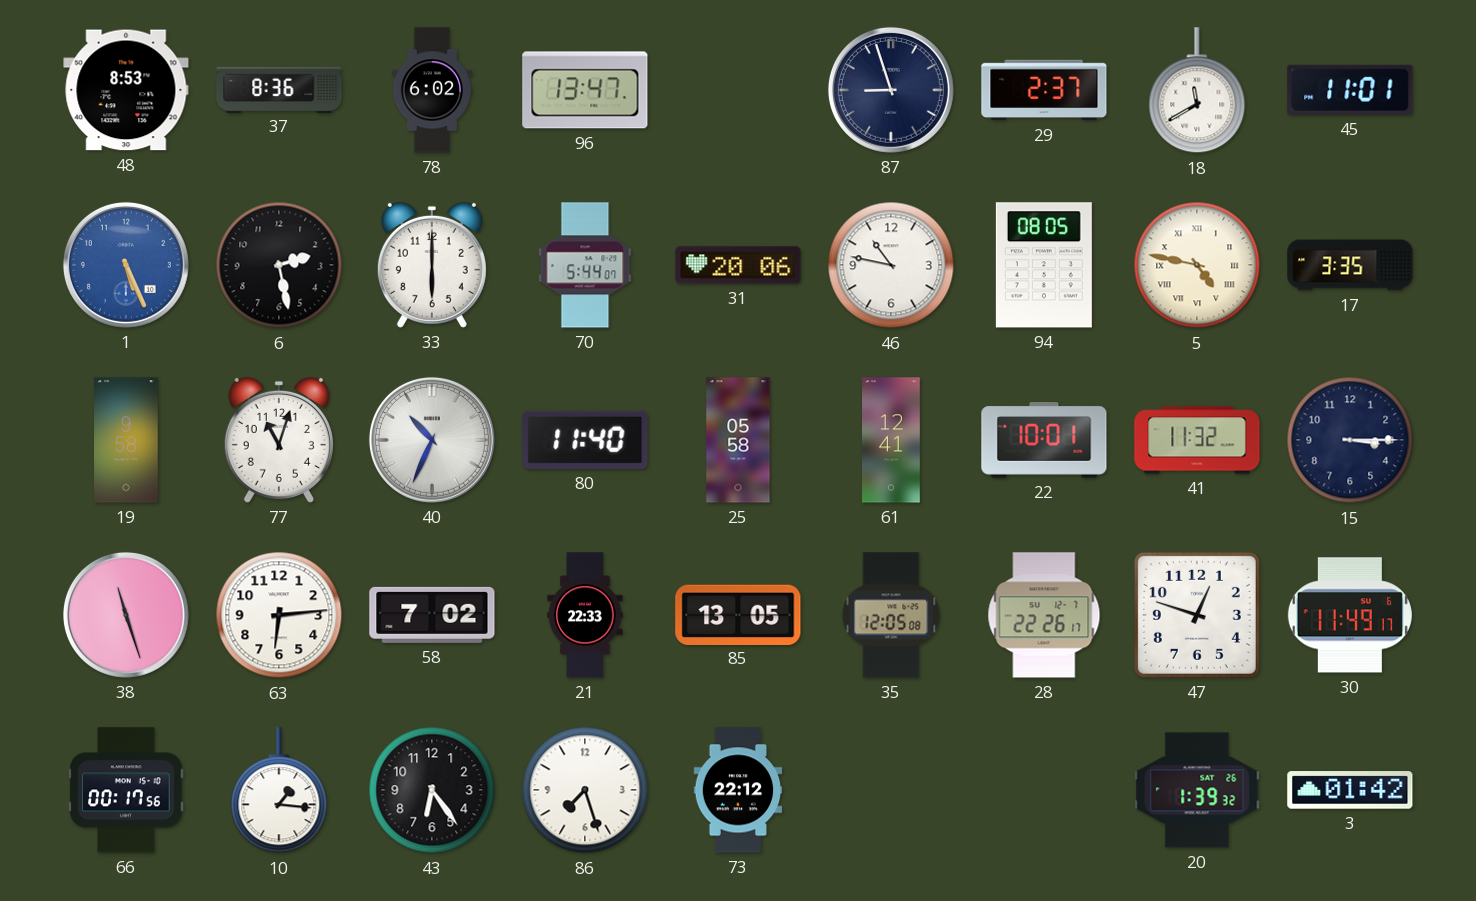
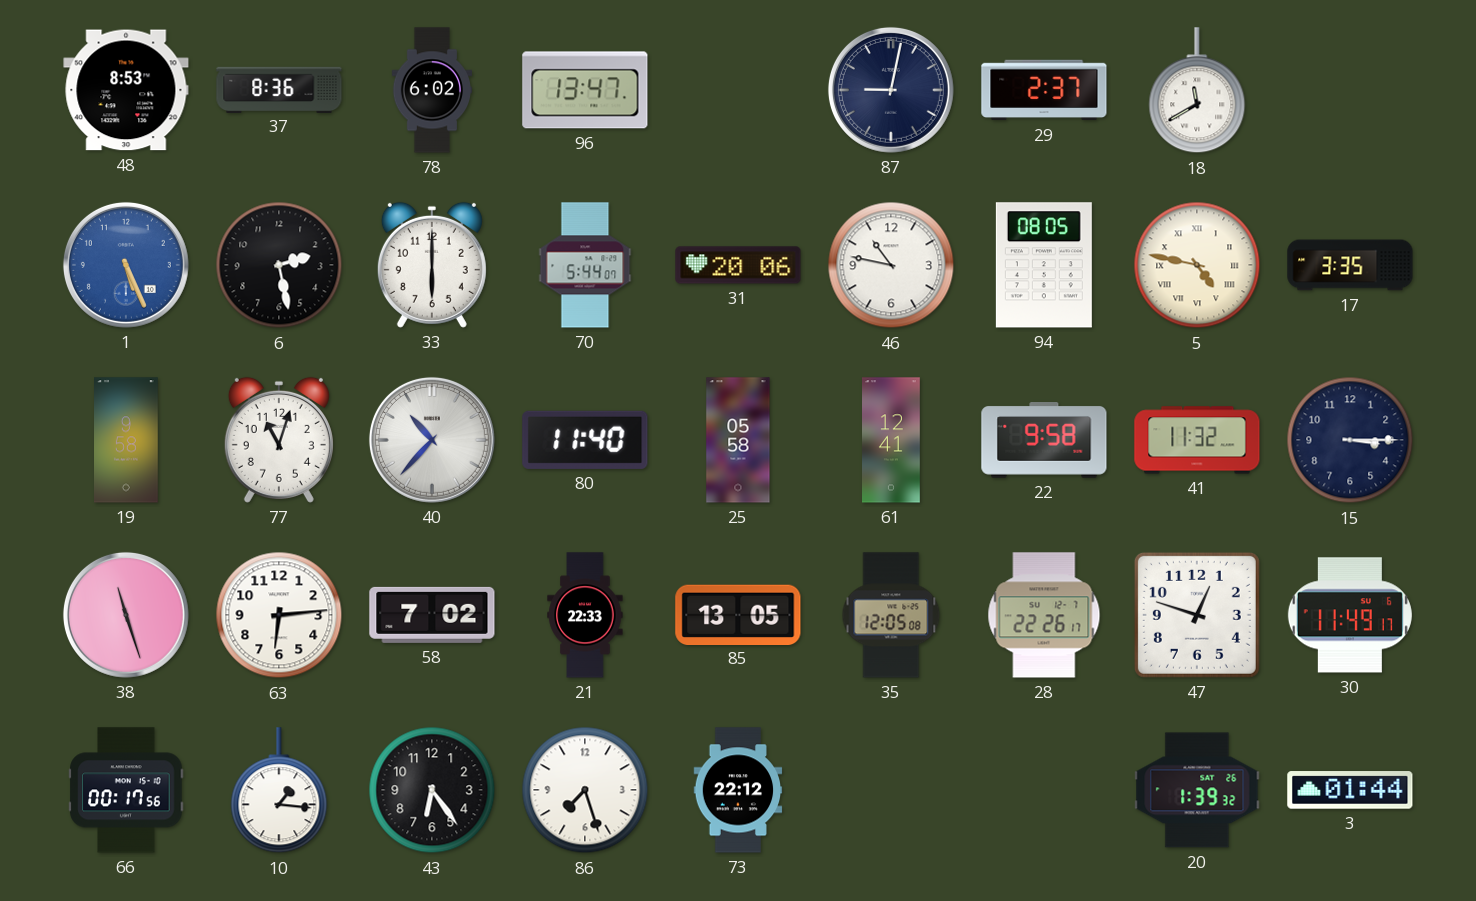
87: 8:57 -> 9:02 (891, 90)
45: 11:01 -> none (1350, 90)
40: 10:34 -> 10:37 (432, 440)
22: 10:01 -> 9:58 (1044, 441)
3: 01:42 -> 01:44 (1350, 790)
